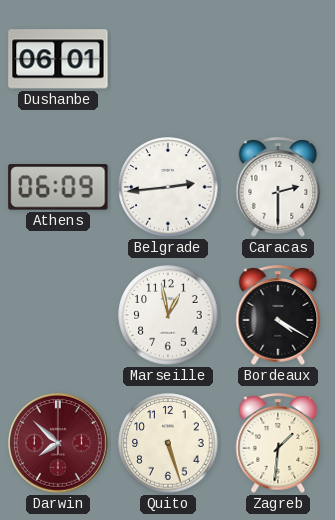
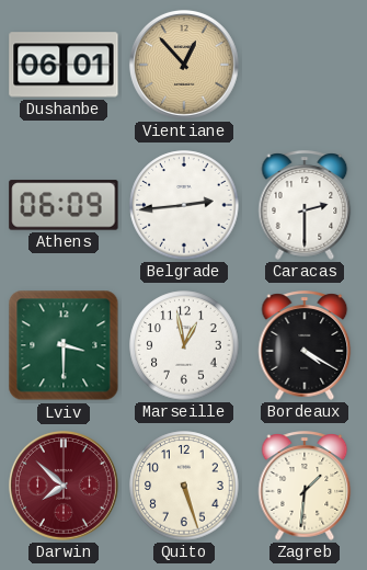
Vientiane: none -> 12:53 (184, 65)
Lviv: none -> 3:30 (64, 345)
